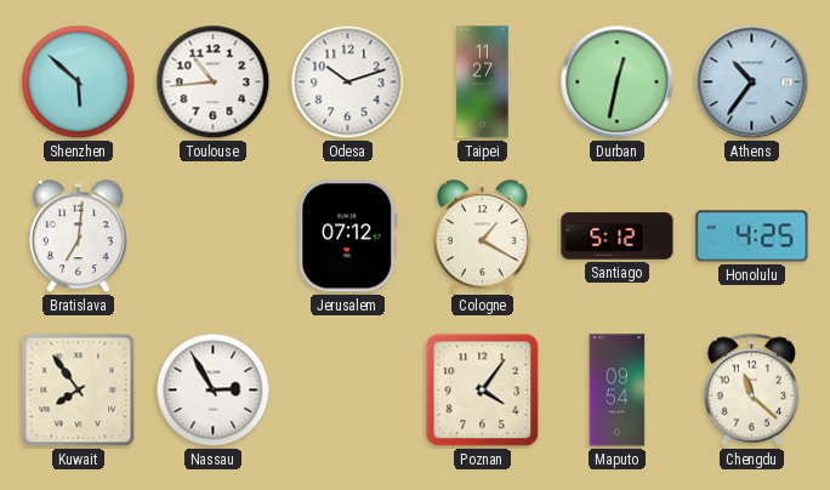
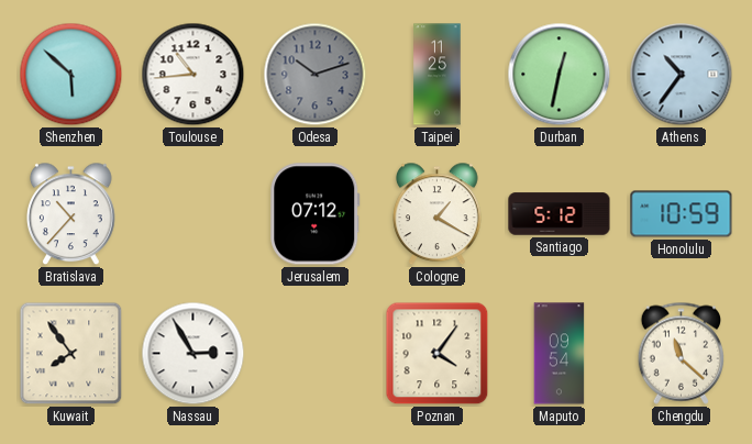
Odesa dial: white -> grey (316, 75)
Taipei: 11:27 -> 11:25 (438, 75)
Bratislava: 7:01 -> 10:37 (71, 214)
Honolulu: 4:25 -> 10:59 (682, 214)
